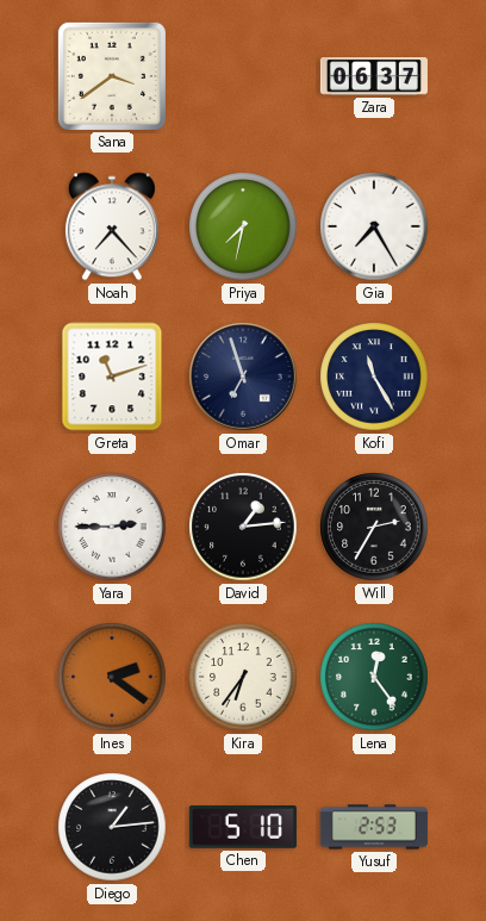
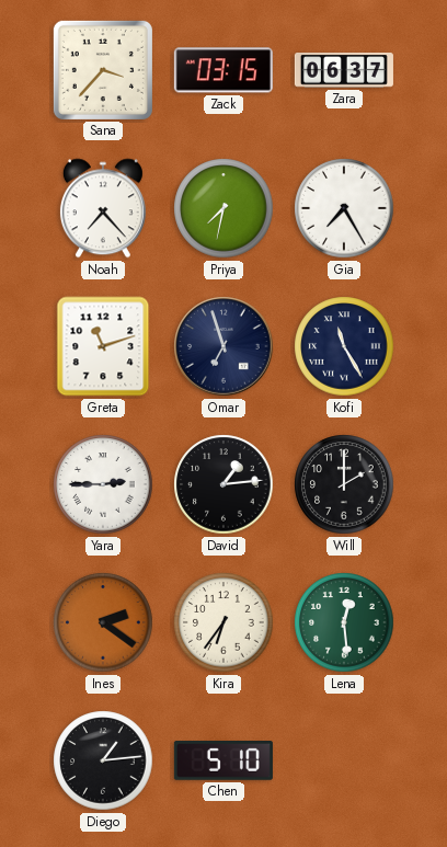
Sana: 3:39 -> 3:37 (103, 70)
Zack: none -> 03:15 (224, 70)
Will: 2:35 -> 2:00 (344, 484)
Lena: 12:24 -> 12:29 (344, 622)
Yusuf: 2:53 -> none (374, 827)
